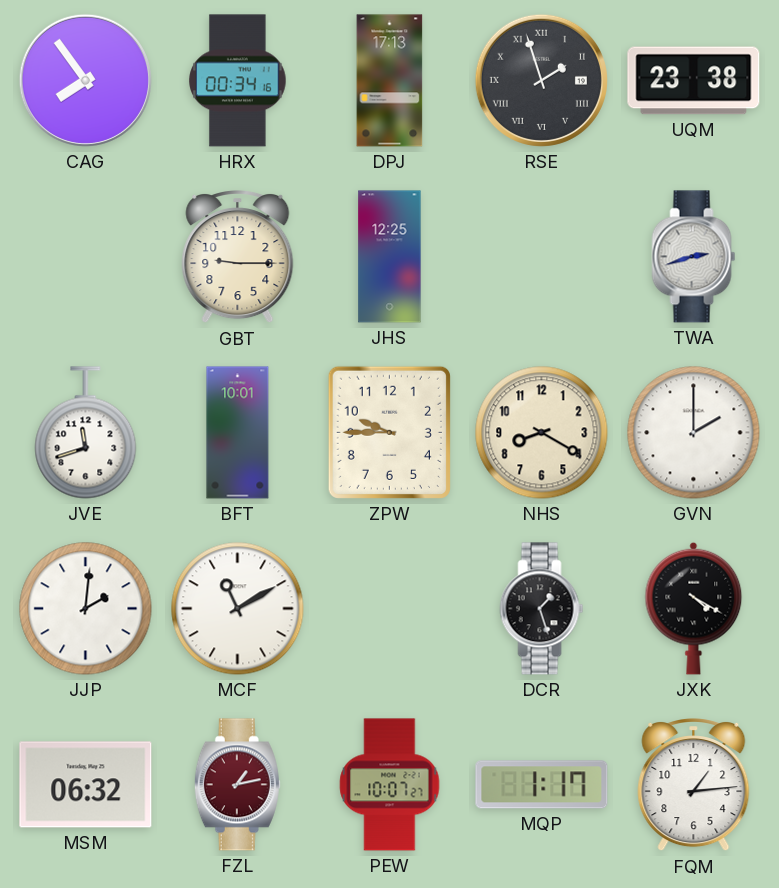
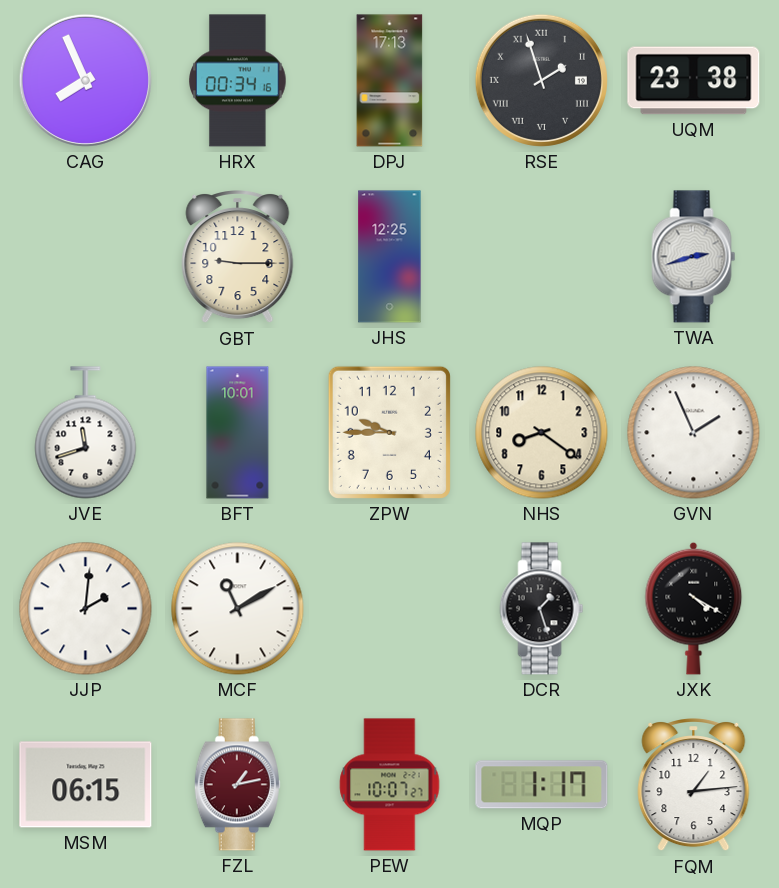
CAG: 7:54 -> 7:56 (85, 80)
NHS: 8:20 -> 8:21 (542, 433)
GVN: 2:00 -> 1:56 (694, 433)
MSM: 06:32 -> 06:15 (86, 785)
